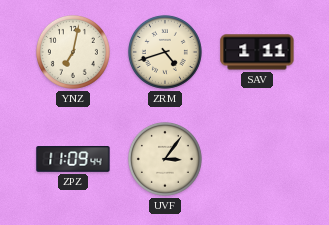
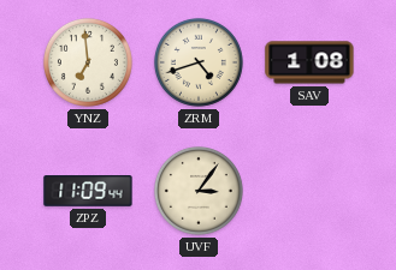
YNZ: 7:02 -> 6:59 (88, 62)
SAV: 1:11 -> 1:08 (309, 62)
